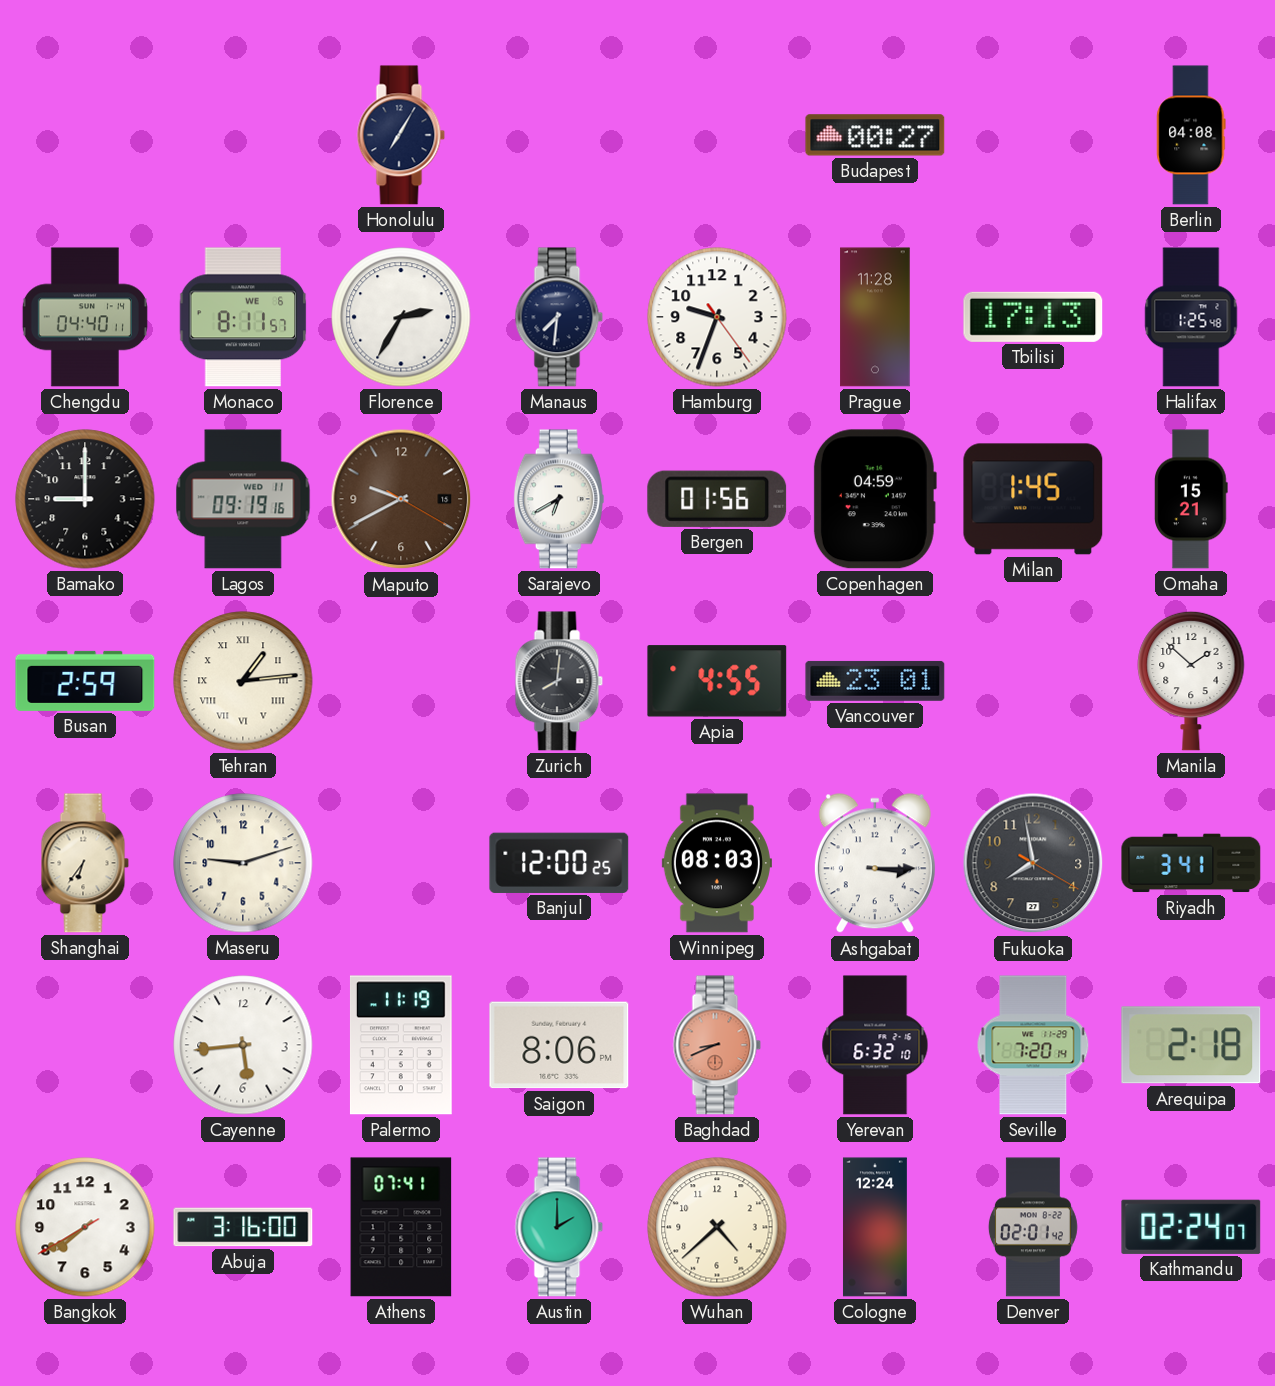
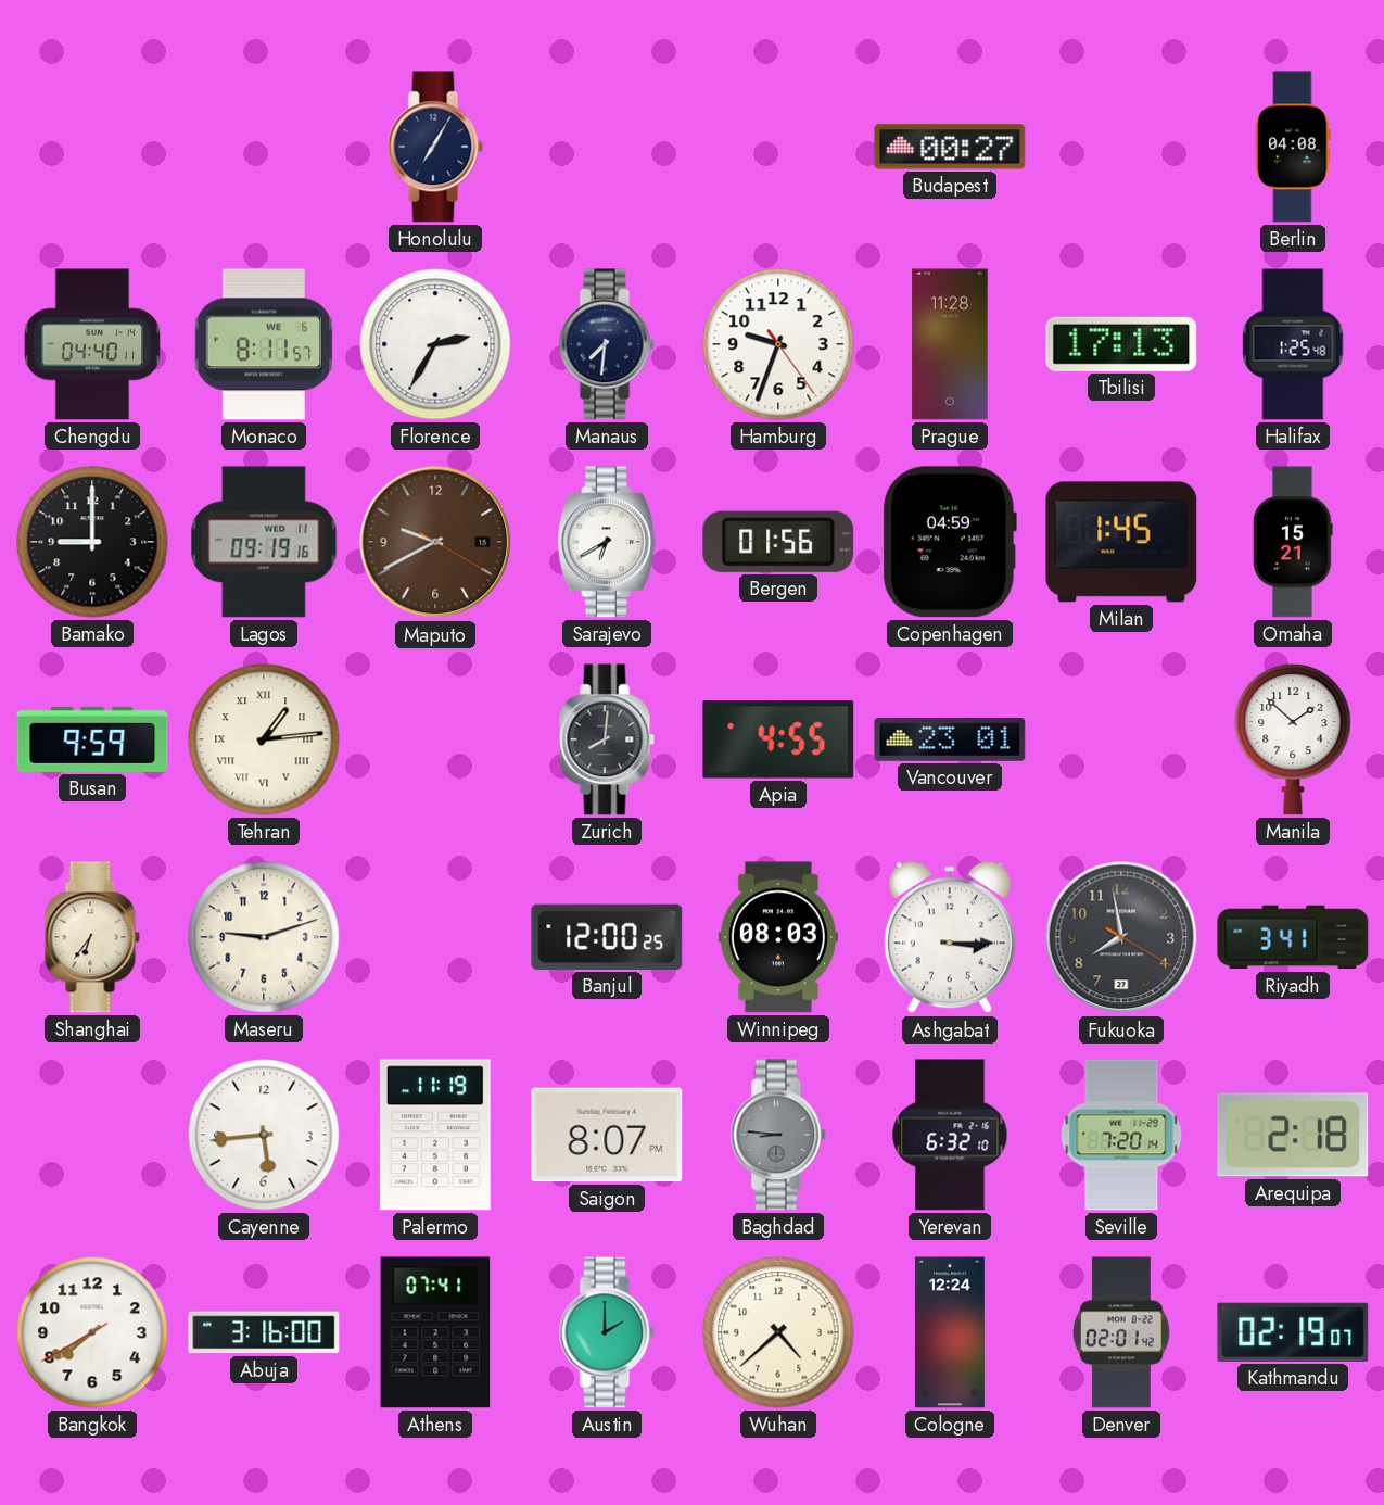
Busan: 2:59 -> 9:59 (92, 739)
Saigon: 8:06 -> 8:07 (607, 1135)
Baghdad: 8:41 -> 8:46 (778, 1135)
Baghdad dial: salmon -> grey (778, 1135)
Kathmandu: 02:24 -> 02:19 (1293, 1332)
